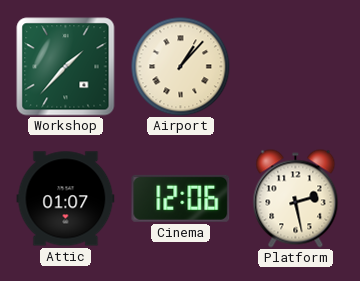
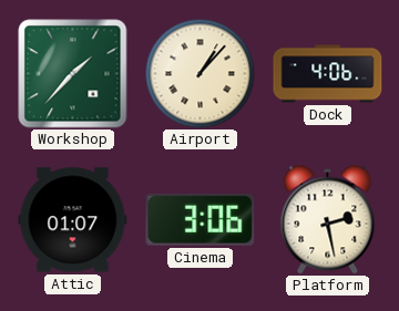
Dock: none -> 4:06 (328, 74)
Cinema: 12:06 -> 3:06 (201, 219)
